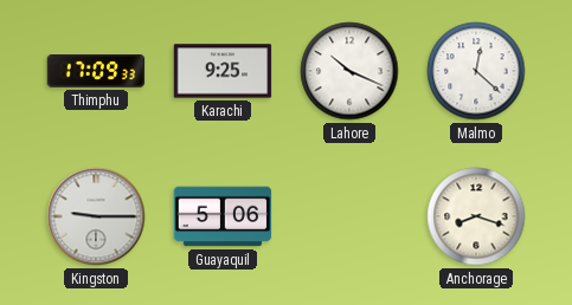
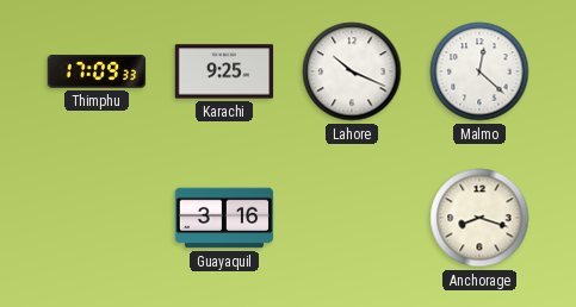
Kingston: 9:15 -> none (96, 216)
Guayaquil: 5:06 -> 3:16 (224, 218)
